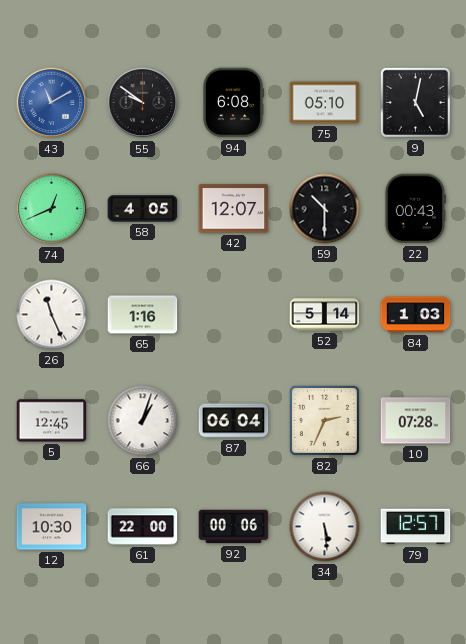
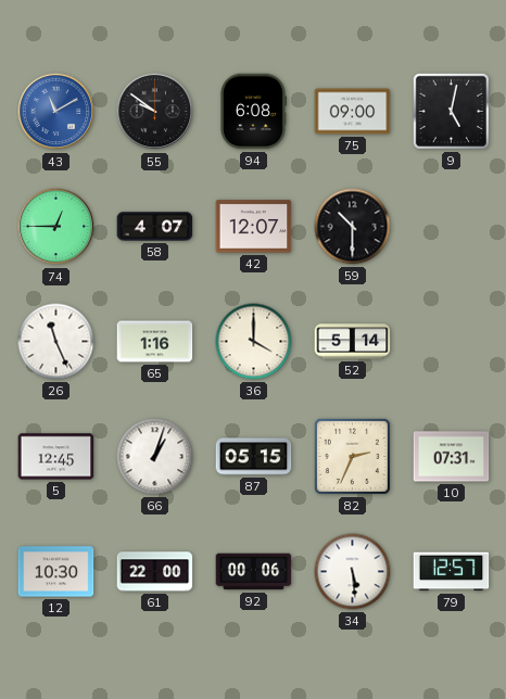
75: 05:10 -> 09:00 (353, 112)
74: 12:41 -> 12:45 (56, 227)
58: 4:05 -> 4:07 (155, 227)
22: 00:43 -> none (415, 209)
36: none -> 4:00 (254, 342)
84: 1:03 -> none (416, 315)
87: 06:04 -> 05:15 (254, 457)
10: 07:28 -> 07:31 (452, 457)
